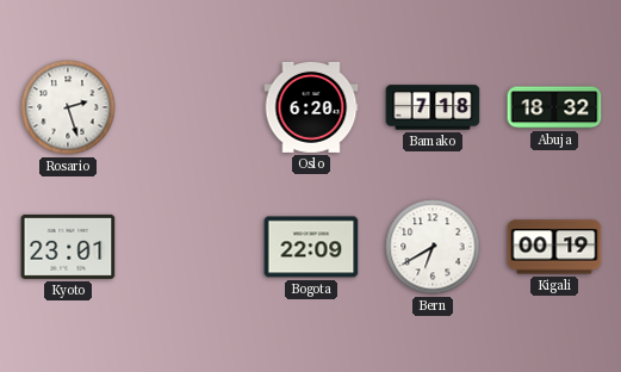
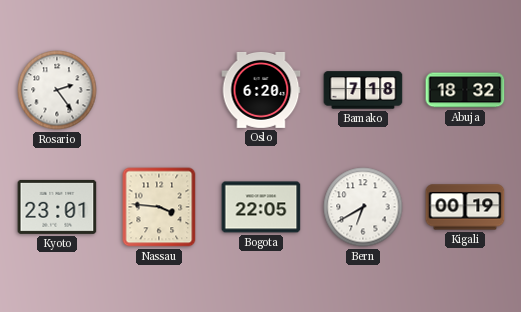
Rosario: 2:27 -> 2:24 (57, 90)
Nassau: none -> 3:46 (159, 207)
Bogota: 22:09 -> 22:05 (261, 207)
